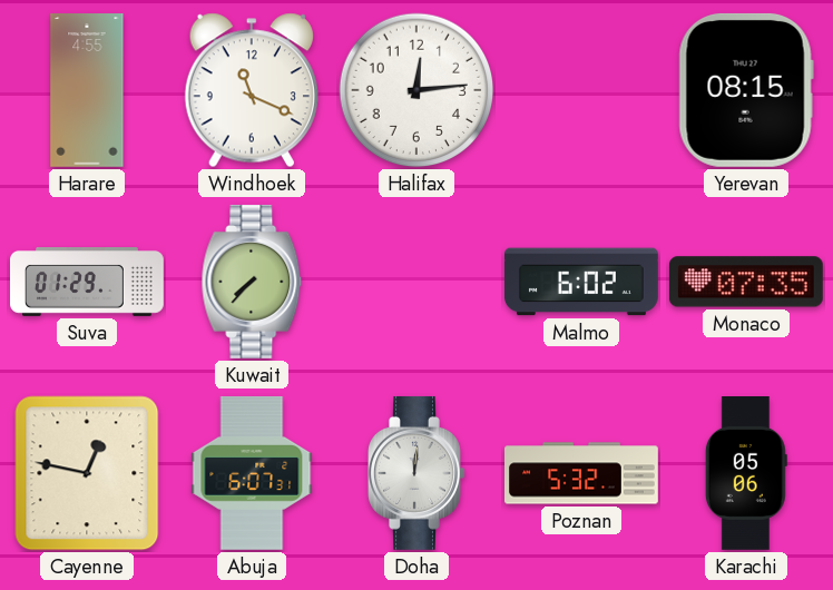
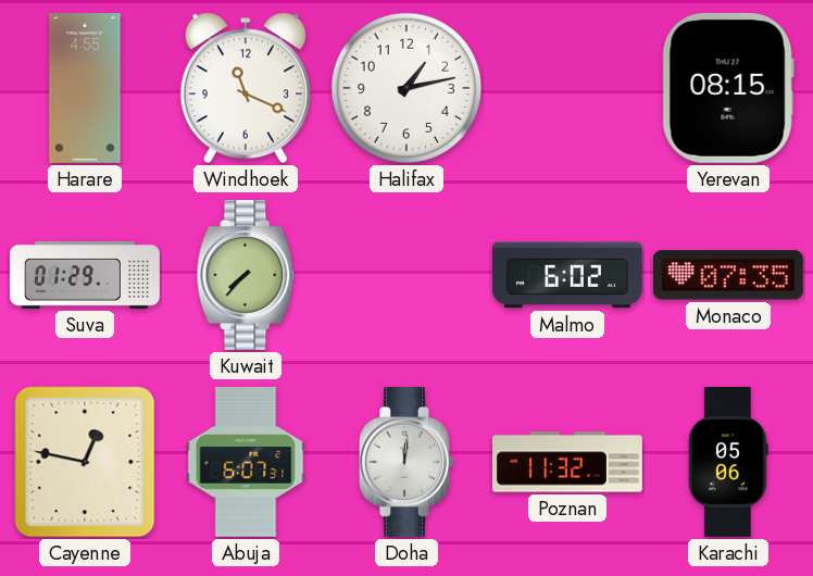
Halifax: 12:14 -> 1:13 (406, 88)
Poznan: 5:32 -> 11:32 (568, 462)
